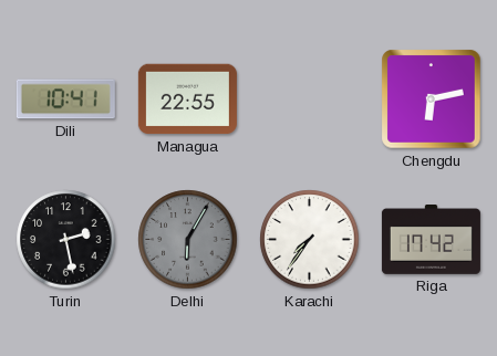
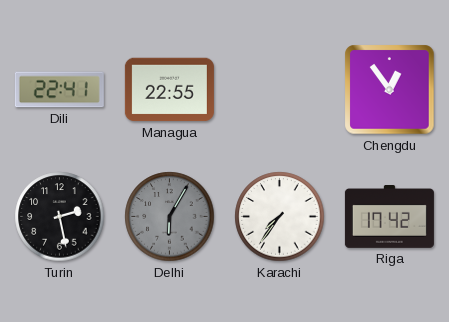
Dili: 10:41 -> 22:41 (59, 90)
Chengdu: 6:13 -> 12:54 (390, 90)
